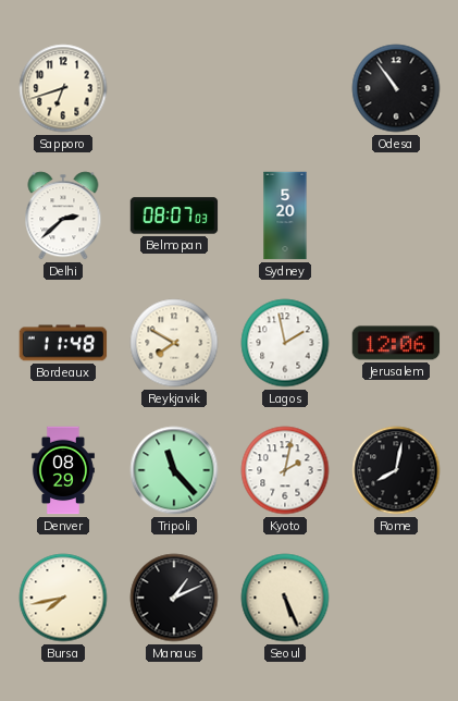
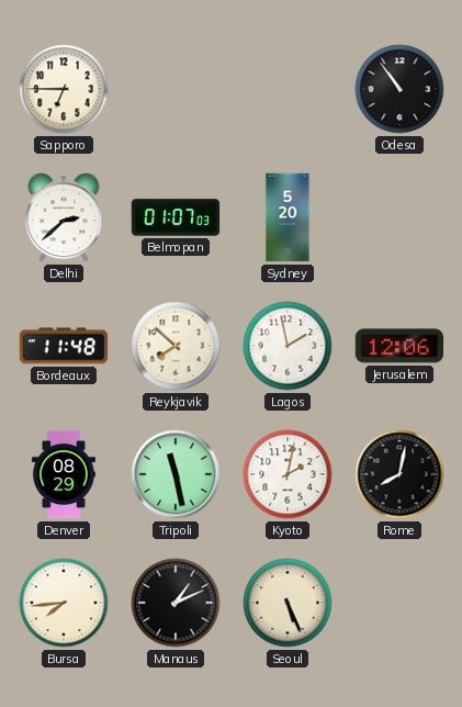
Sapporo: 6:42 -> 6:45 (64, 89)
Belmopan: 08:07 -> 01:07 (176, 217)
Reykjavik: 7:50 -> 7:52 (176, 346)
Tripoli: 11:23 -> 11:28 (176, 474)
Bursa: 7:43 -> 7:44 (64, 603)
